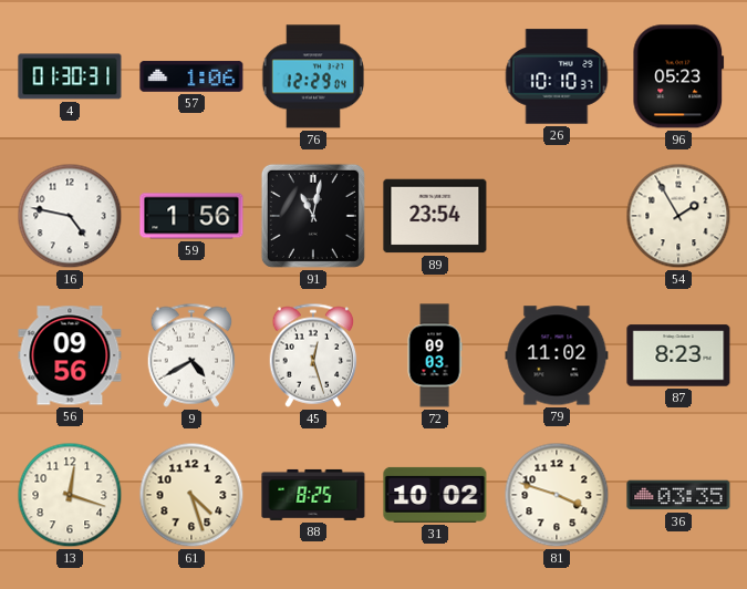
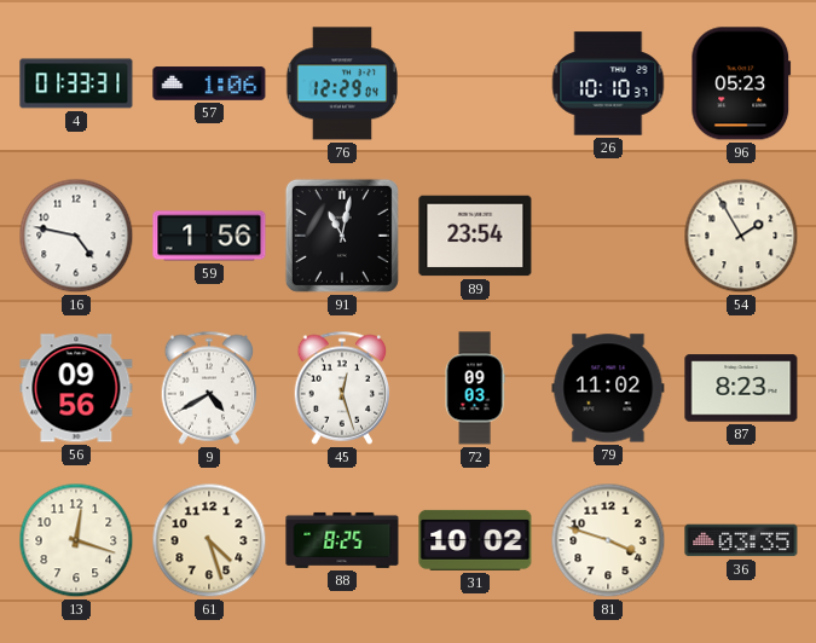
4: 01:30 -> 01:33 (76, 83)
